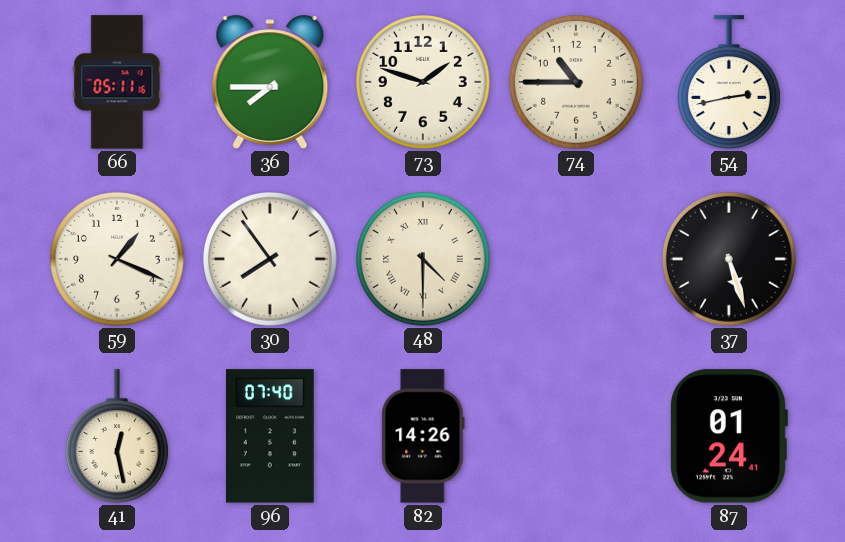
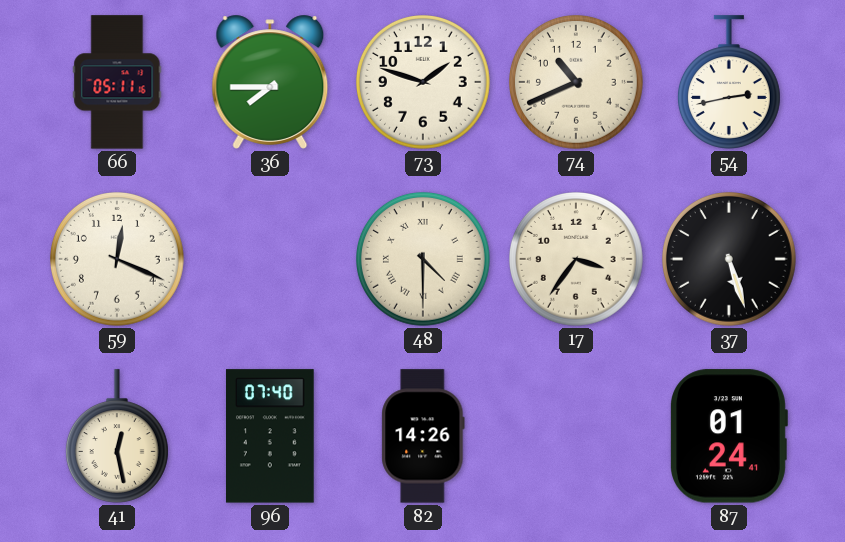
74: 10:45 -> 10:41 (577, 83)
59: 1:19 -> 12:19 (118, 260)
30: 7:54 -> none (271, 260)
17: none -> 3:36 (577, 260)
